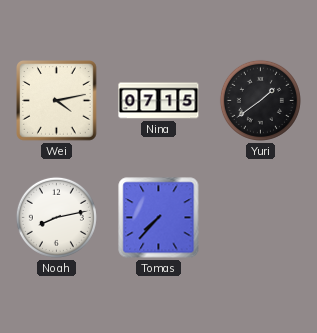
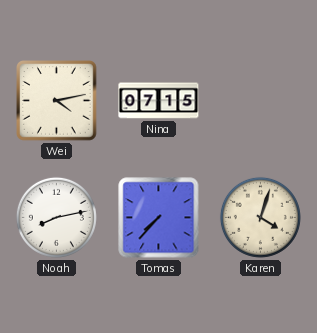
Yuri: 1:39 -> none (260, 100)
Karen: none -> 4:03 (260, 217)
